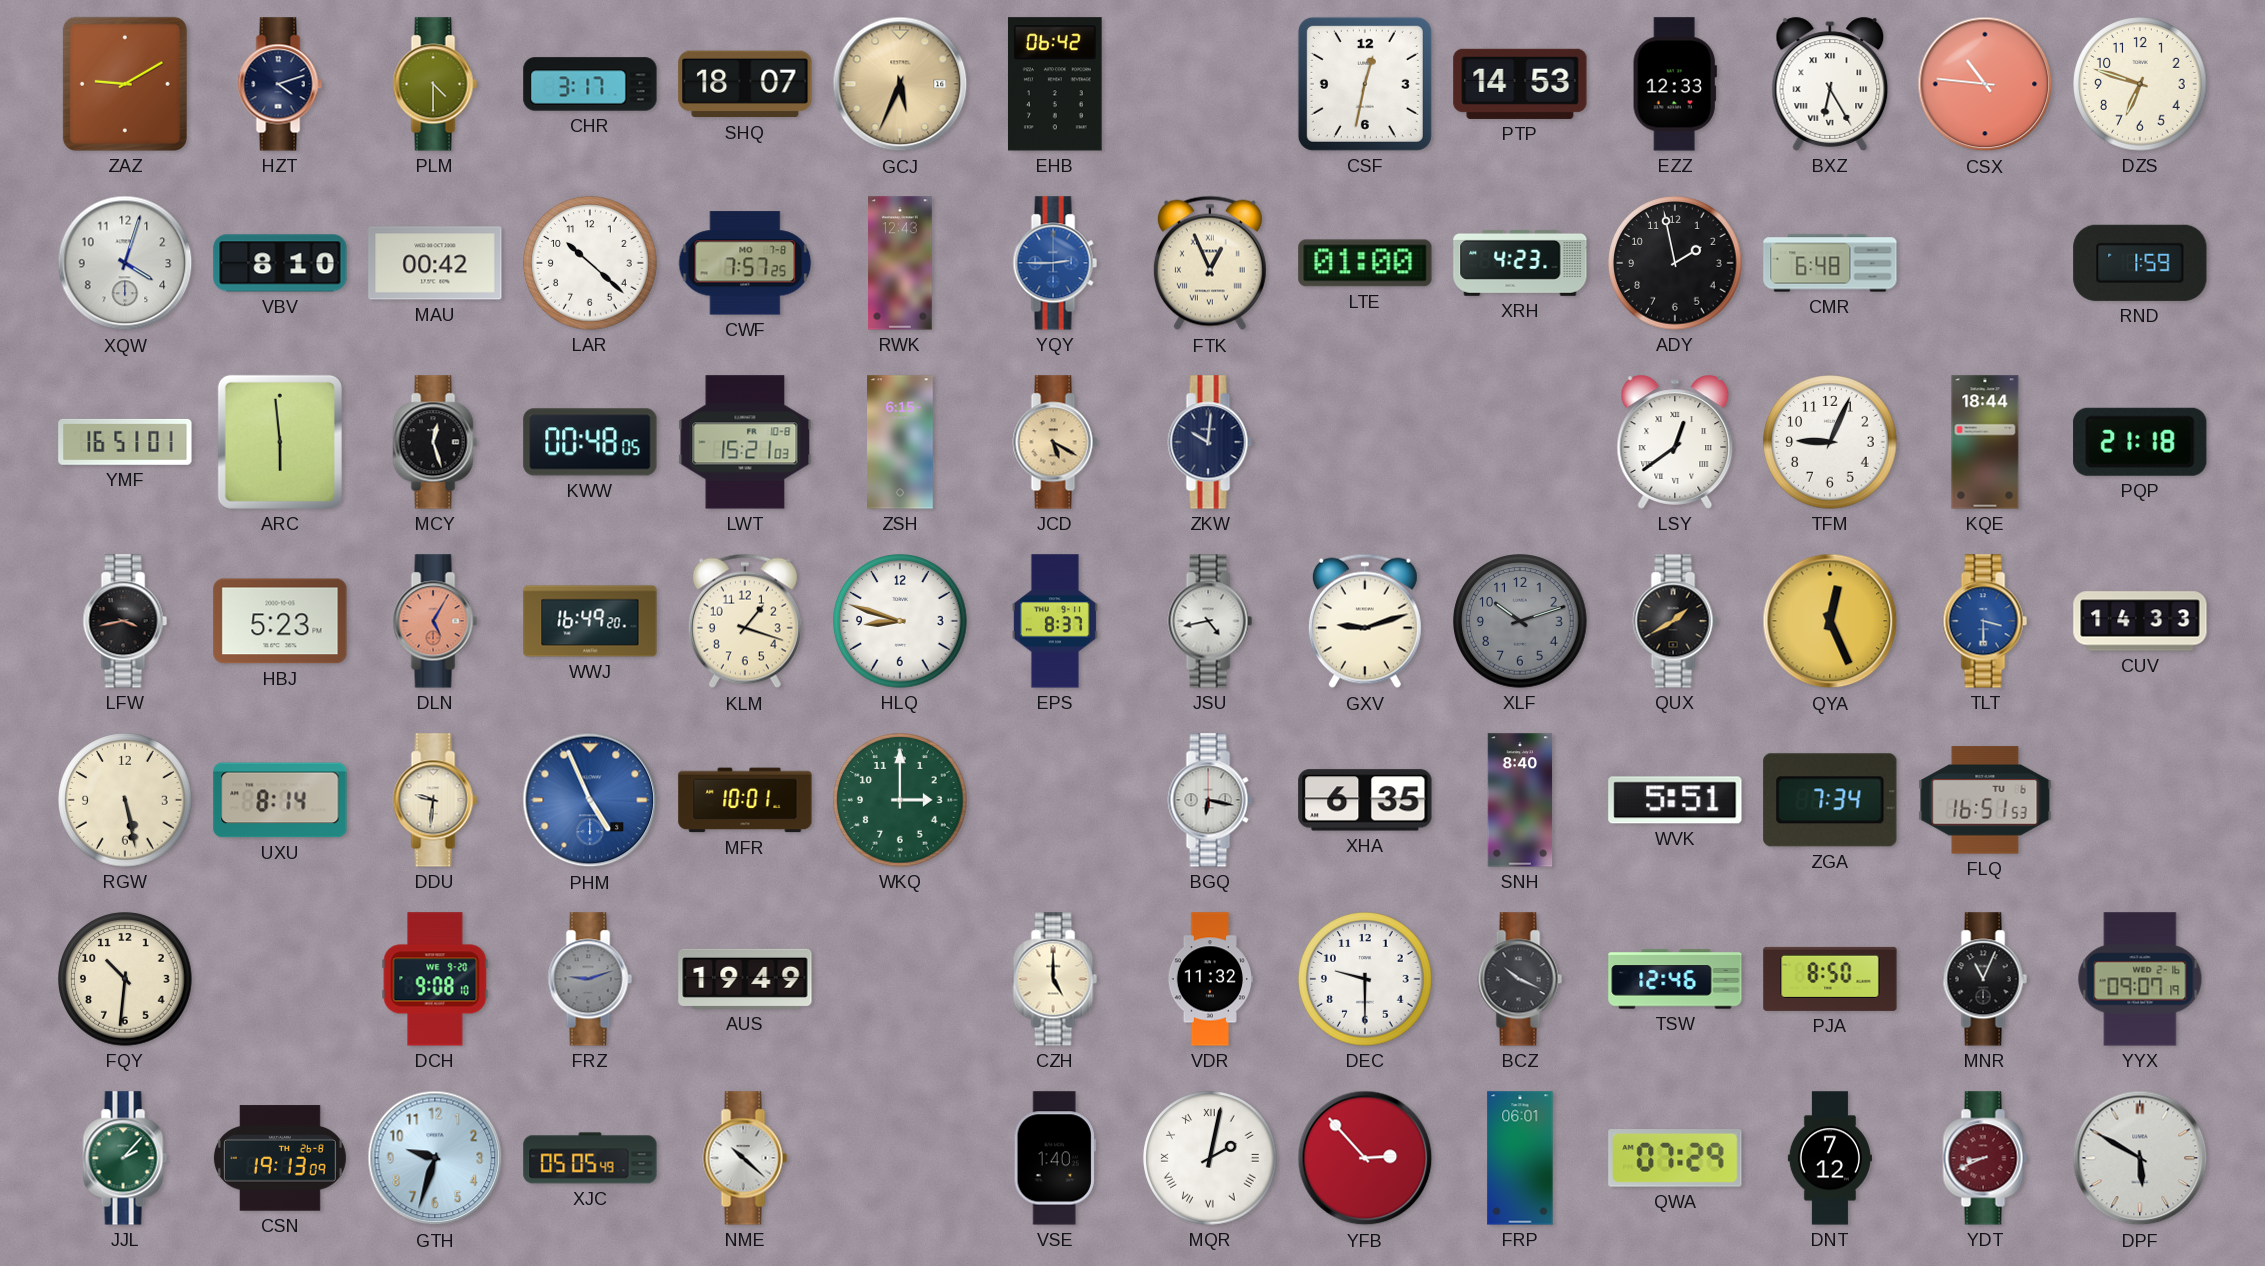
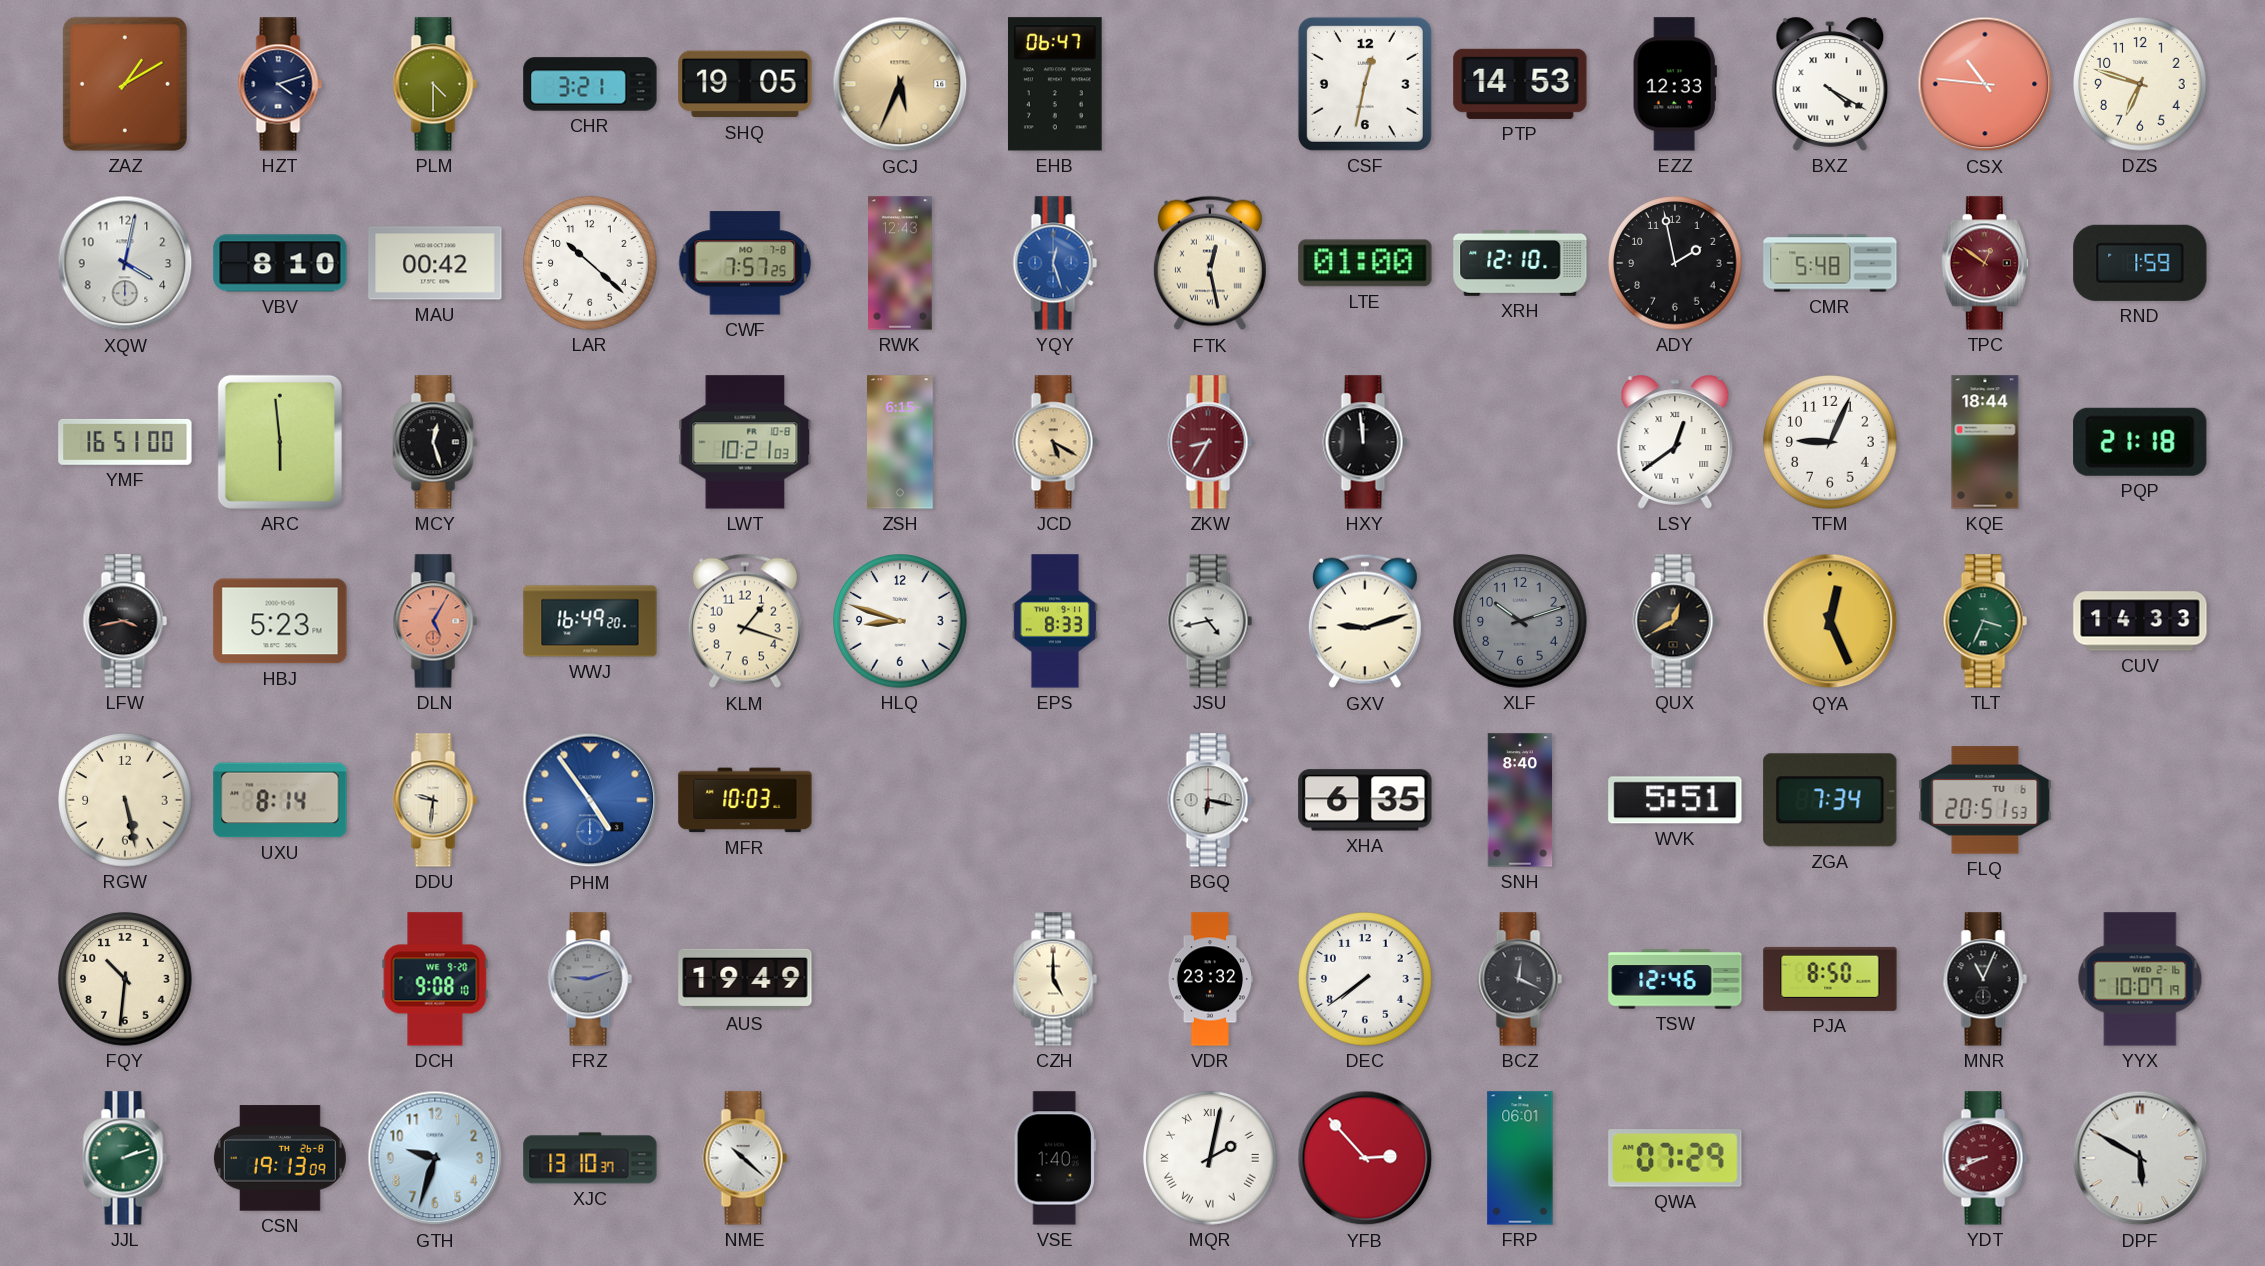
ZAZ: 9:10 -> 1:10 (125, 84)
CHR: 3:17 -> 3:21 (590, 84)
SHQ: 18:07 -> 19:05 (745, 84)
EHB: 06:42 -> 06:47 (1055, 84)
BXZ: 6:25 -> 4:20 (1830, 84)
XQW: 4:03 -> 4:02 (125, 263)
YQY: 2:45 -> 12:27 (1055, 263)
FTK: 12:56 -> 12:28 (1210, 263)
XRH: 4:23 -> 12:10 (1520, 263)
CMR: 6:48 -> 5:48 (1830, 263)
TPC: none -> 12:51 (1985, 263)
YMF: 16:51:01 -> 16:51:00 (125, 442)
KWW: 00:48 -> none (590, 442)
LWT: 15:21 -> 10:21 (745, 442)
ZKW: 10:01 -> 8:35 (1210, 442)
ZKW dial: navy -> burgundy (1210, 442)
HXY: none -> 11:59 (1365, 442)
EPS: 8:37 -> 8:33 (1055, 621)
QUX: 1:40 -> 12:40 (1675, 621)
TLT: 3:30 -> 3:34 (1985, 621)
TLT dial: blue -> green (1985, 621)
PHM: 4:56 -> 4:54 (590, 800)
MFR: 10:01 -> 10:03 (745, 800)
WKQ: 3:00 -> none (900, 800)
FLQ: 16:51 -> 20:51 (1985, 800)
VDR: 11:32 -> 23:32 (1209, 979)
DEC: 9:30 -> 7:39 (1365, 979)
BCZ: 10:19 -> 12:19 (1520, 979)
YYX: 09:07 -> 10:07 (2140, 979)
JJL: 2:07 -> 2:12 (125, 1158)
XJC: 05:05 -> 13:10 (590, 1158)
DNT: 7:12 -> none (1830, 1158)
